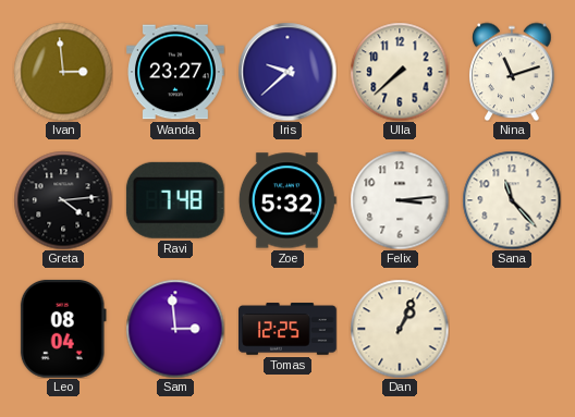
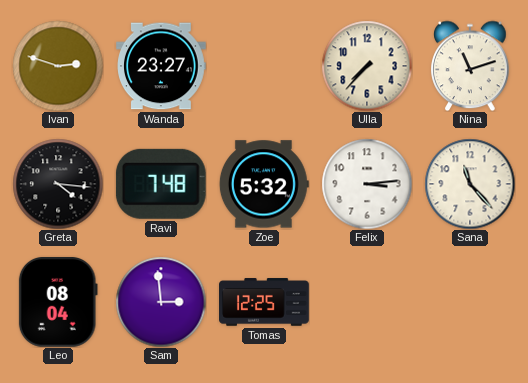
Ivan: 2:59 -> 2:48 (58, 66)
Iris: 9:38 -> none (287, 72)
Ulla: 7:38 -> 7:37 (367, 66)
Greta: 4:14 -> 4:16 (58, 184)
Dan: 1:04 -> none (400, 329)
